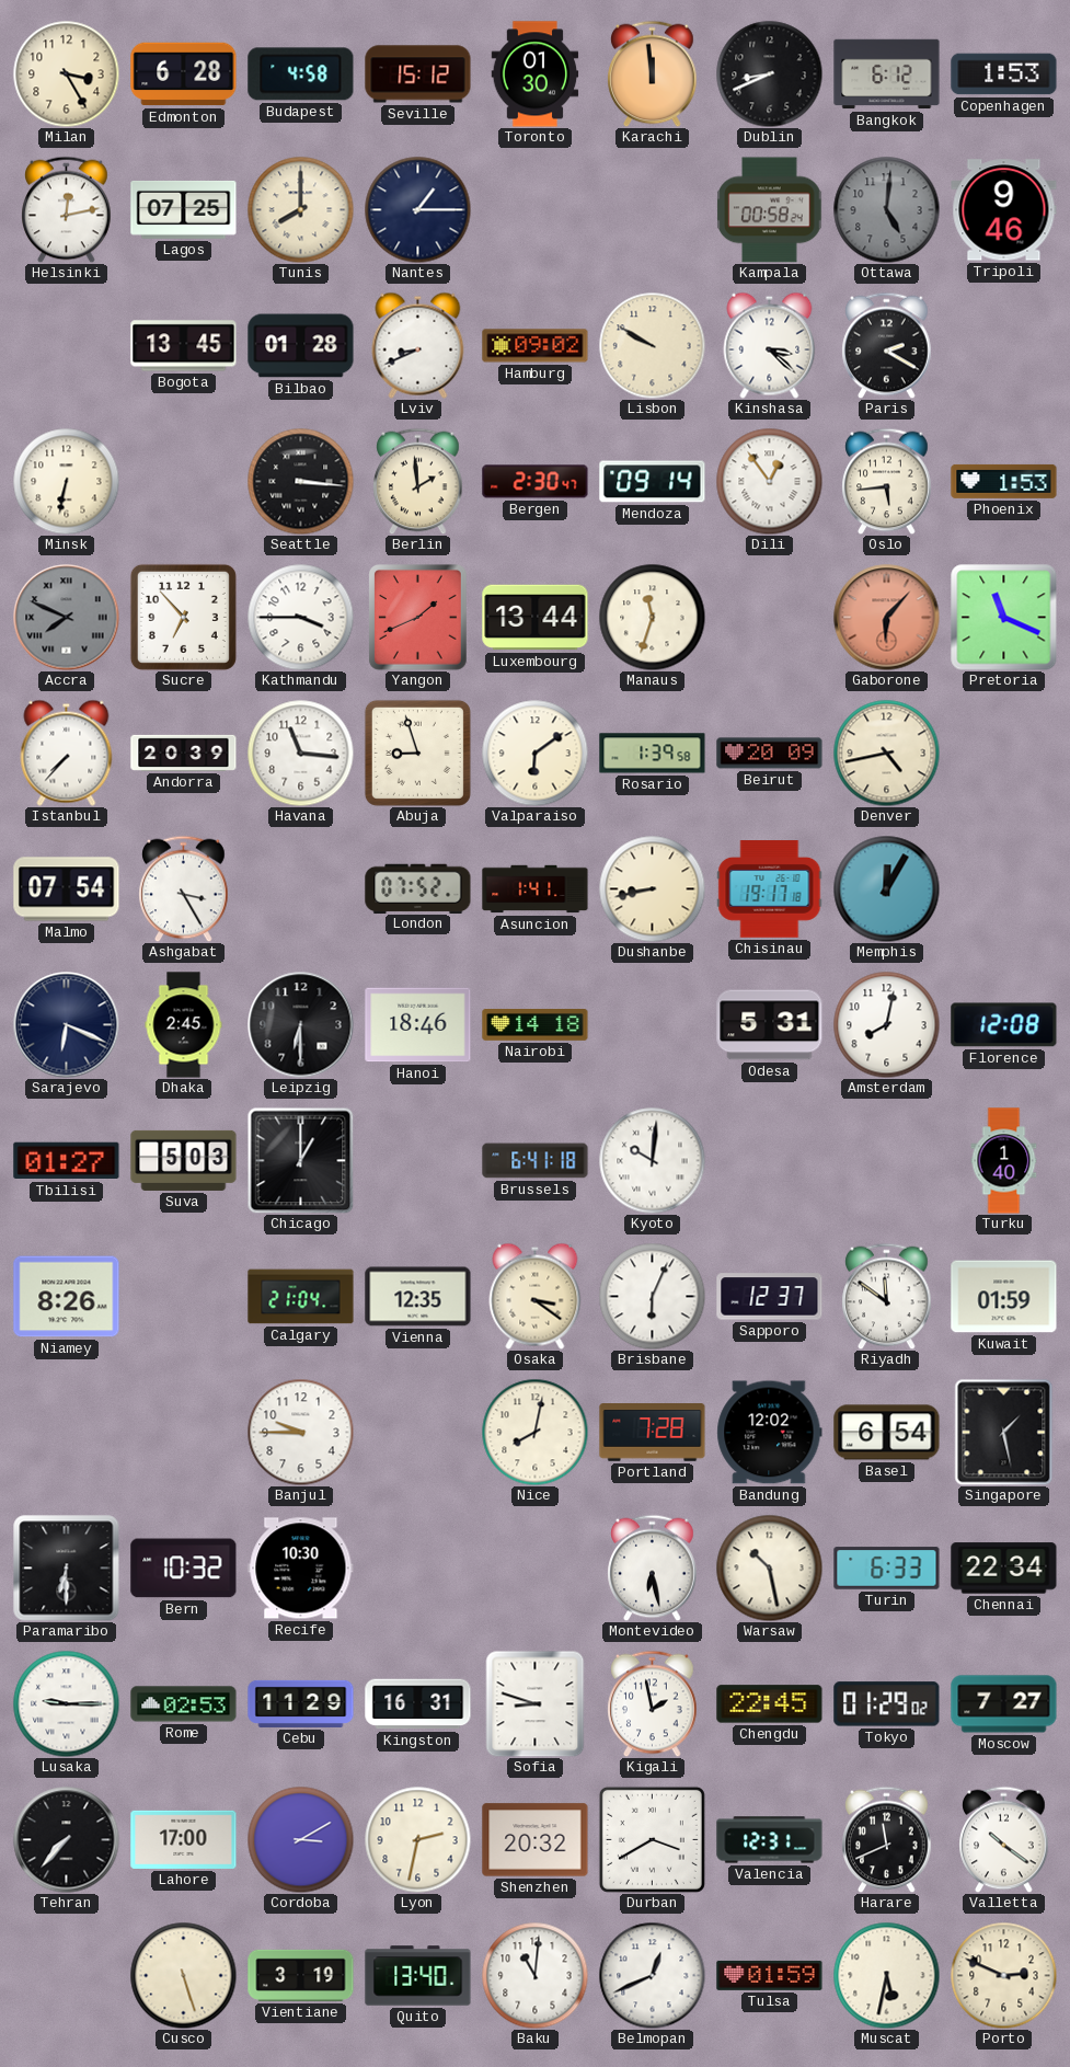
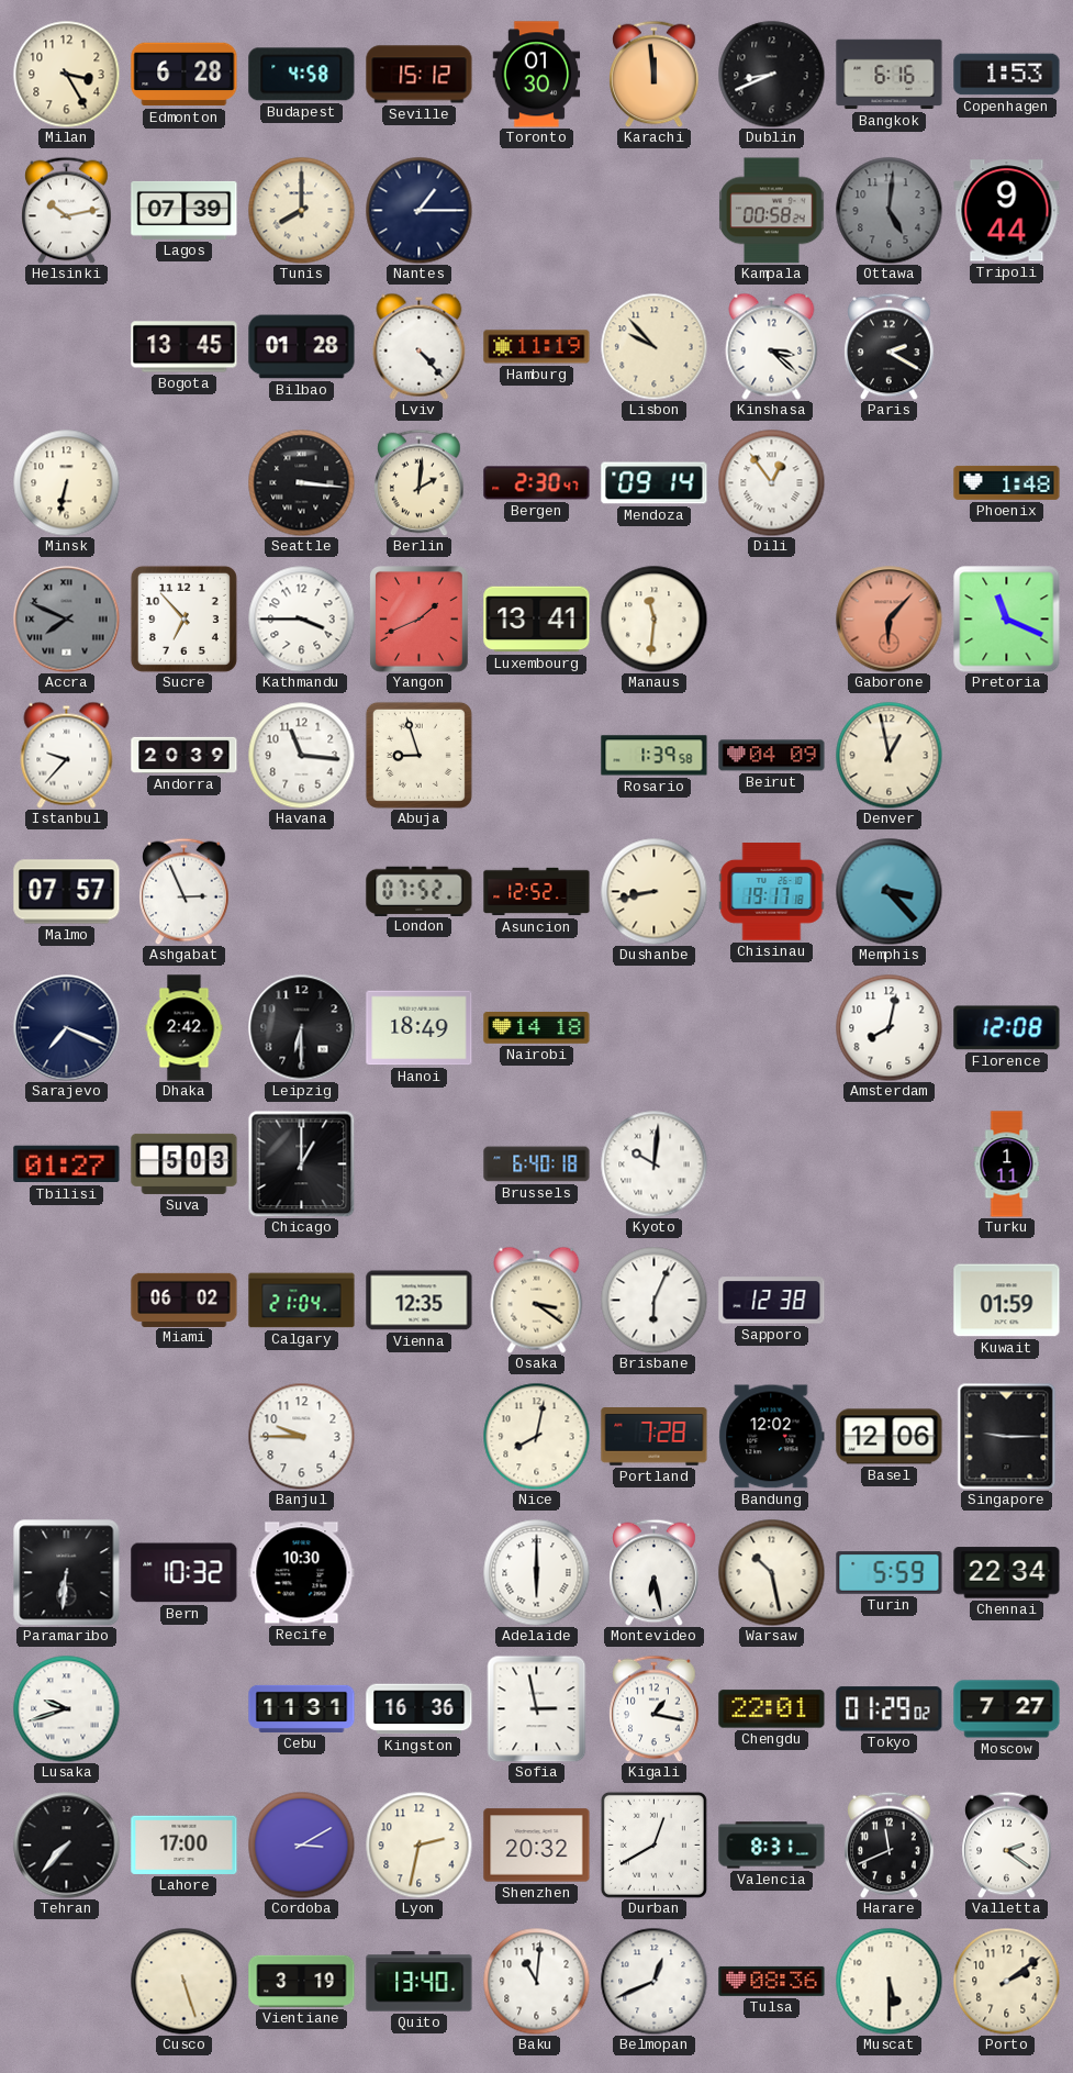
Bangkok: 6:12 -> 6:16 (890, 75)
Helsinki: 12:13 -> 10:13 (67, 210)
Lagos: 07:25 -> 07:39 (185, 210)
Tripoli: 9:46 -> 9:44 (1007, 211)
Lviv: 8:41 -> 4:23 (420, 346)
Hamburg: 09:02 -> 11:19 (537, 347)
Lisbon: 9:50 -> 9:53 (653, 346)
Berlin: 1:59 -> 2:01 (420, 482)
Oslo: 5:44 -> none (887, 481)
Phoenix: 1:53 -> 1:48 (1007, 482)
Luxembourg: 13:44 -> 13:41 (537, 620)
Manaus: 11:33 -> 11:31 (653, 618)
Istanbul: 7:37 -> 9:37 (67, 755)
Valparaiso: 6:09 -> none (534, 753)
Beirut: 20:09 -> 04:09 (772, 756)
Denver: 4:43 -> 12:58 (888, 755)
Malmo: 07:54 -> 07:57 (67, 892)
Ashgabat: 3:25 -> 2:56 (185, 891)
Asuncion: 1:41 -> 12:52 (537, 892)
Memphis: 12:05 -> 3:23 (888, 891)
Sarajevo: 6:19 -> 7:19 (67, 1028)
Dhaka: 2:45 -> 2:42 (185, 1028)
Hanoi: 18:46 -> 18:49 (420, 1028)
Odesa: 5:31 -> none (770, 1025)
Brussels: 6:41 -> 6:40 (537, 1164)
Turku: 1:40 -> 1:11 (1007, 1164)
Niamey: 8:26 -> none (67, 1297)
Miami: none -> 06:02 (185, 1300)
Sapporo: 12:37 -> 12:38 (772, 1301)
Riyadh: 11:51 -> none (887, 1296)
Basel: 6:54 -> 12:06 (890, 1437)
Singapore: 1:28 -> 9:15 (1007, 1436)
Paramaribo: 6:30 -> 6:31 (67, 1573)
Adelaide: none -> 6:00 (536, 1572)
Turin: 6:33 -> 5:59 (890, 1573)
Lusaka: 9:15 -> 9:42 (66, 1708)
Rome: 02:53 -> none (184, 1704)
Cebu: 11:29 -> 11:31 (302, 1708)
Kingston: 16:31 -> 16:36 (420, 1709)
Sofia: 8:48 -> 2:58 (537, 1708)
Kigali: 1:58 -> 1:17 (655, 1708)
Chengdu: 22:45 -> 22:01 (772, 1709)
Durban: 3:40 -> 12:40 (653, 1844)
Valencia: 12:31 -> 8:31 (772, 1846)
Valletta: 10:21 -> 2:21 (1007, 1844)
Tulsa: 01:59 -> 08:36 (772, 1981)
Muscat: 5:32 -> 5:30 (888, 1981)
Porto: 2:49 -> 2:09 (1006, 1981)
